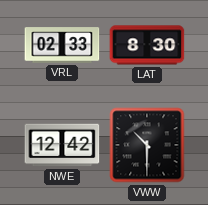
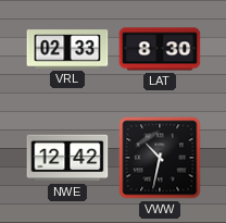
VWW: 10:30 -> 10:32 (160, 158)
